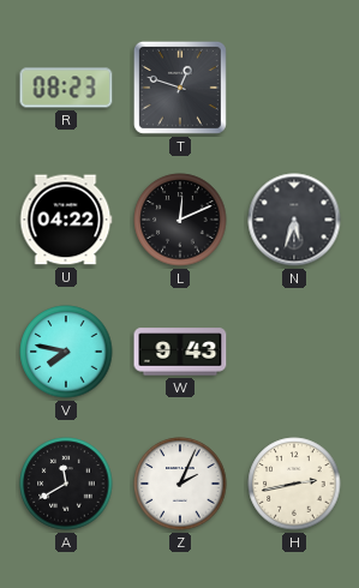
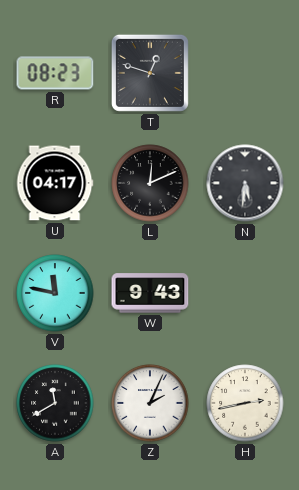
U: 04:22 -> 04:17 (55, 183)
N: 5:33 -> 5:31 (245, 183)
V: 7:47 -> 11:47 (55, 293)
